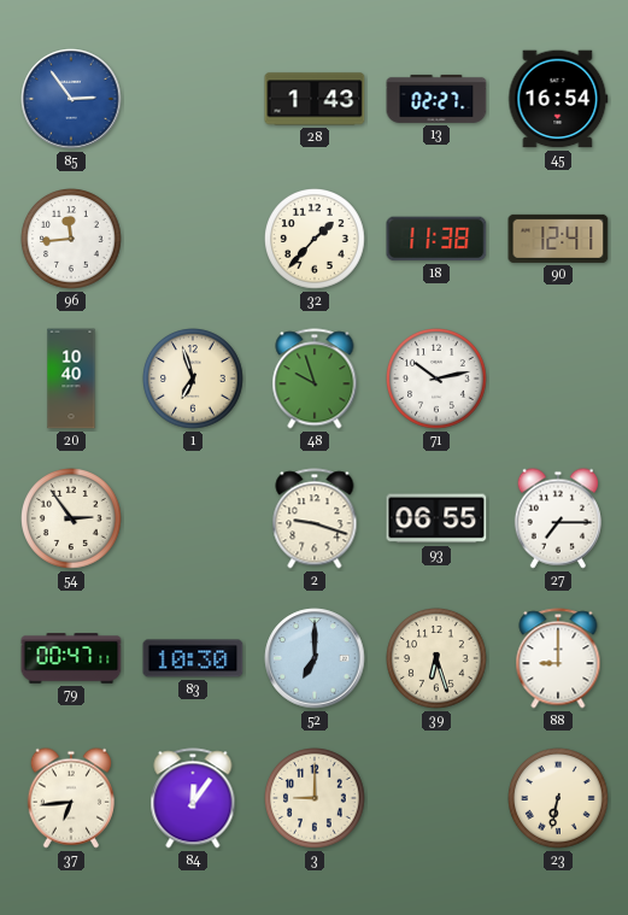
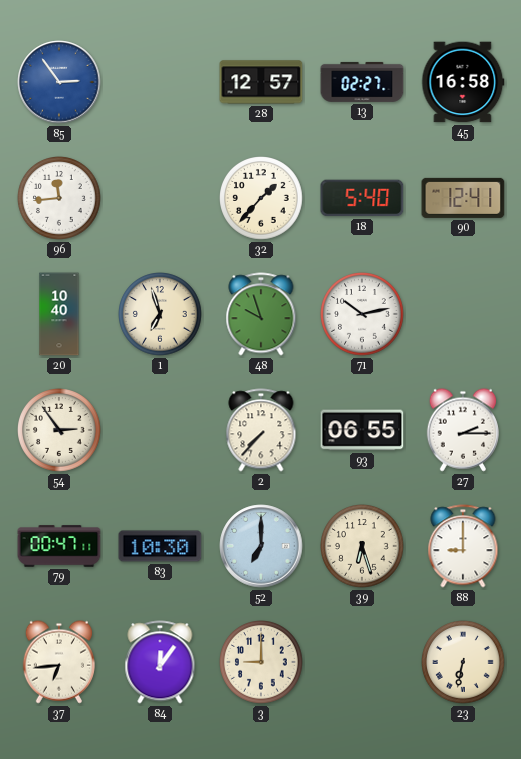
28: 1:43 -> 12:57 (261, 82)
45: 16:54 -> 16:58 (463, 82)
18: 11:38 -> 5:40 (362, 198)
2: 9:18 -> 7:37 (261, 430)
27: 7:15 -> 2:15 (463, 430)
